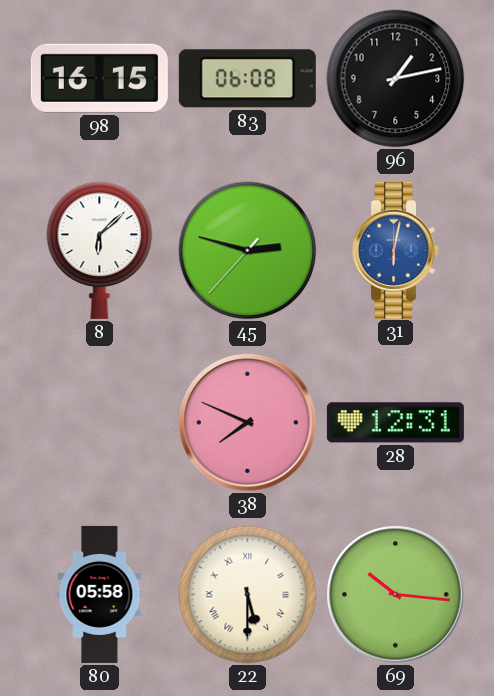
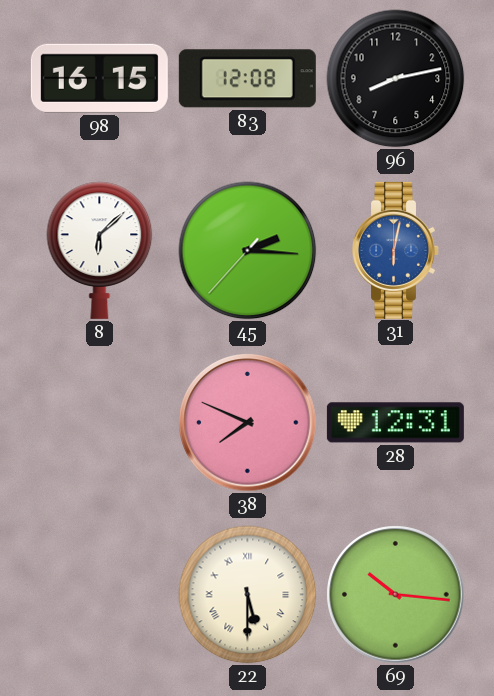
83: 06:08 -> 12:08 (247, 79)
96: 1:13 -> 8:13 (396, 79)
45: 2:47 -> 2:15 (248, 251)
80: 05:58 -> none (100, 594)
